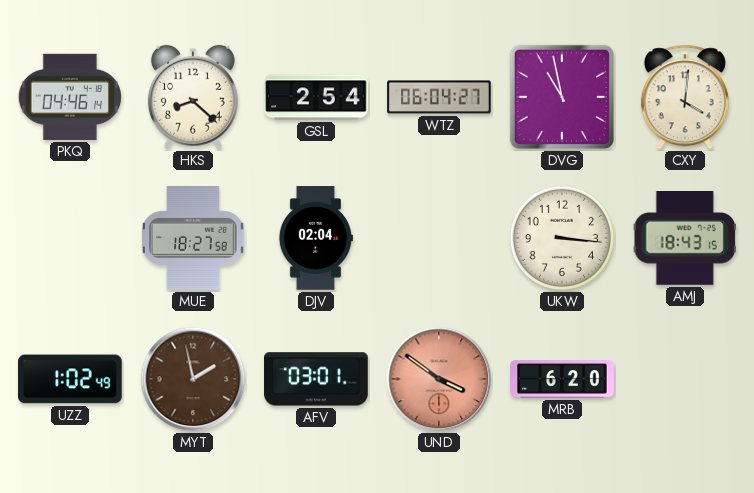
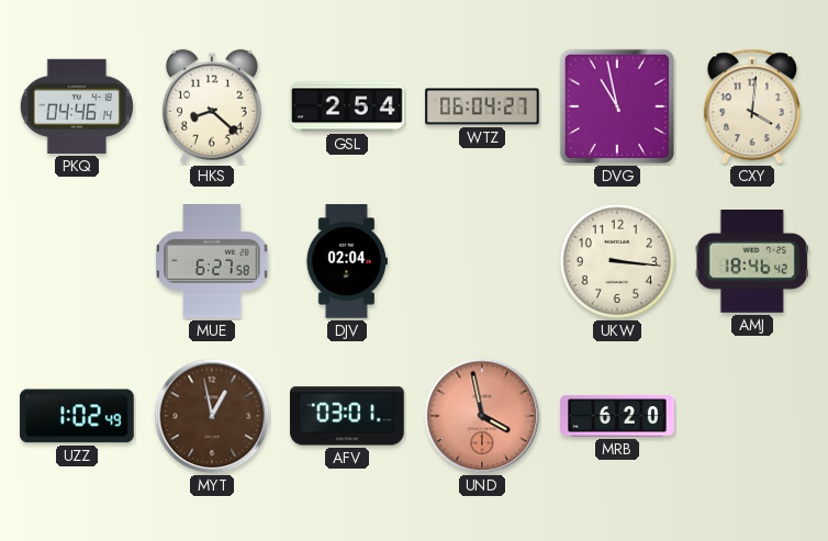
MUE: 18:27 -> 6:27 (212, 261)
AMJ: 18:43 -> 18:46 (751, 262)
MYT: 1:58 -> 12:58 (212, 416)
UND: 3:51 -> 3:58 (482, 416)
